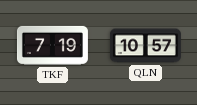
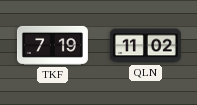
QLN: 10:57 -> 11:02 (145, 46)
